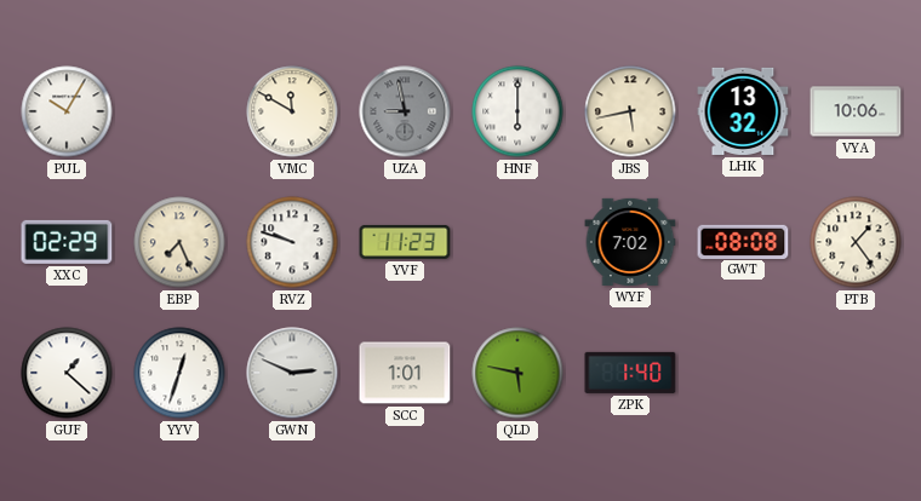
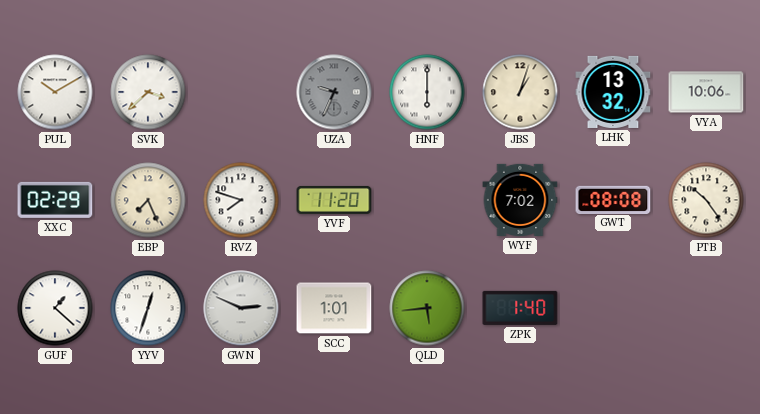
PUL: 10:05 -> 10:10 (55, 92)
SVK: none -> 3:38 (148, 92)
VMC: 11:50 -> none (292, 111)
UZA: 8:58 -> 9:34 (334, 92)
JBS: 5:43 -> 1:03 (520, 92)
RVZ: 9:48 -> 7:48 (241, 200)
YVF: 11:23 -> 11:20 (334, 200)
PTB: 1:24 -> 10:24 (706, 200)
QLD: 5:47 -> 5:44 (427, 308)
